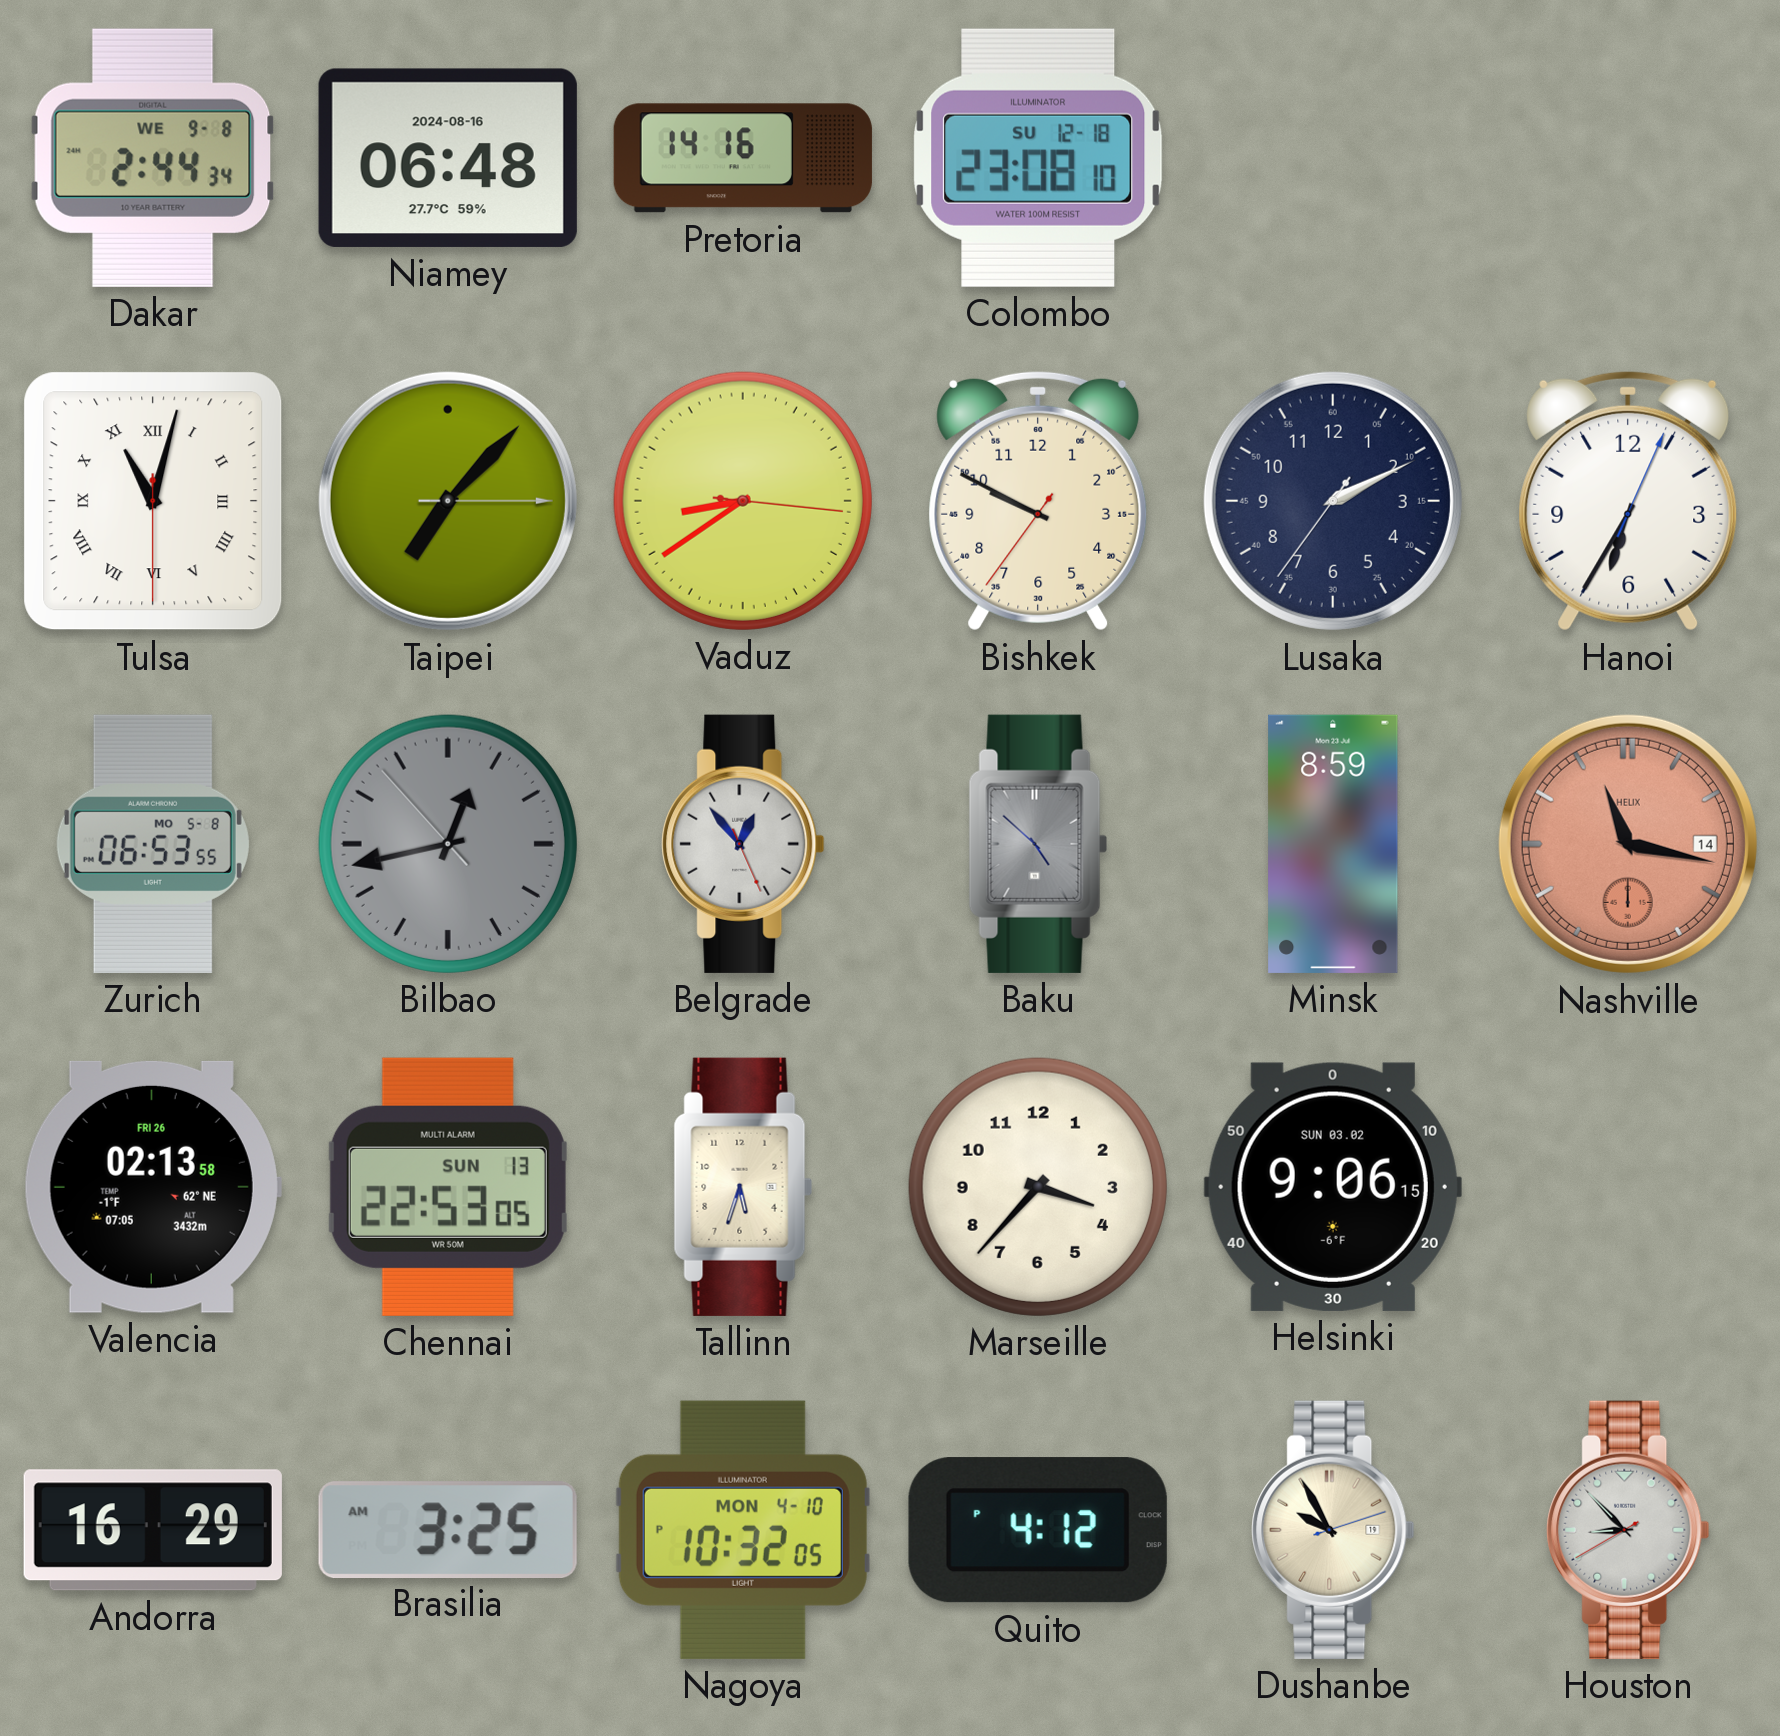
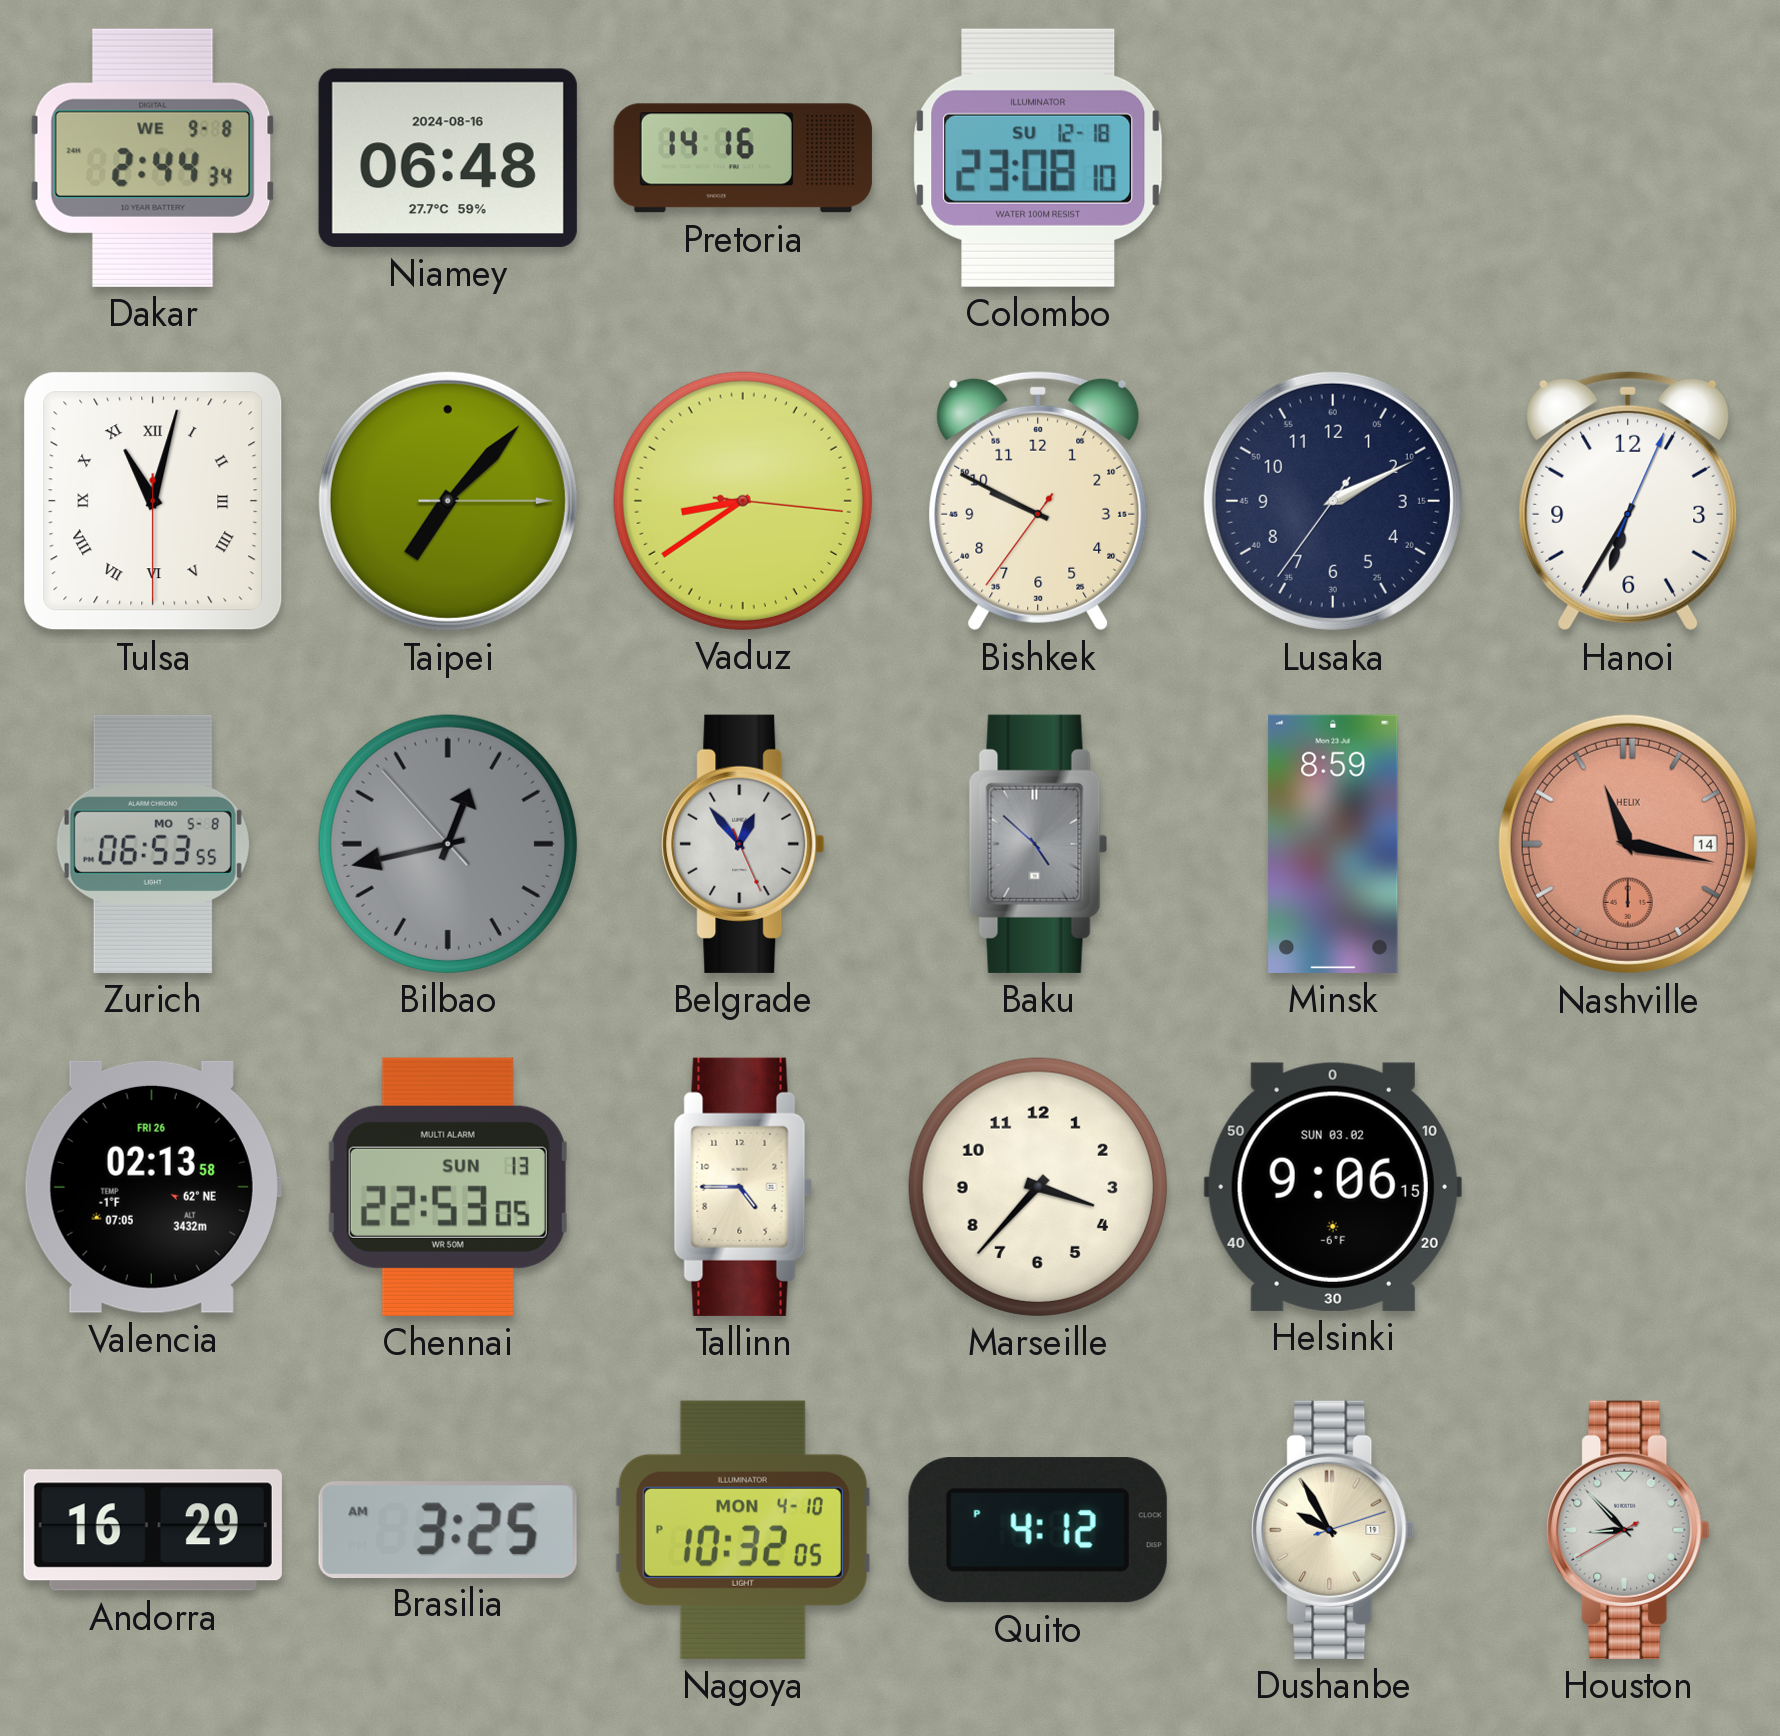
Tallinn: 5:33 -> 4:45 (743, 1187)
